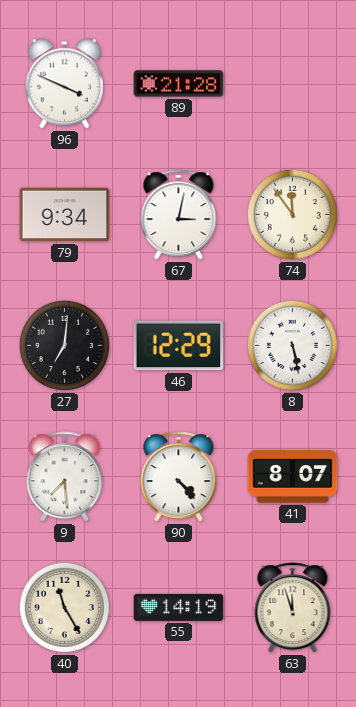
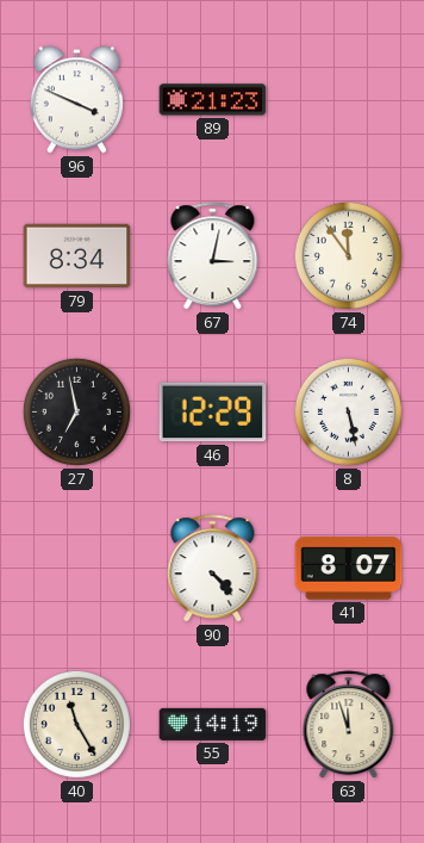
89: 21:28 -> 21:23 (213, 100)
79: 9:34 -> 8:34 (77, 256)
27: 7:01 -> 6:58 (76, 411)
9: 7:29 -> none (65, 477)
